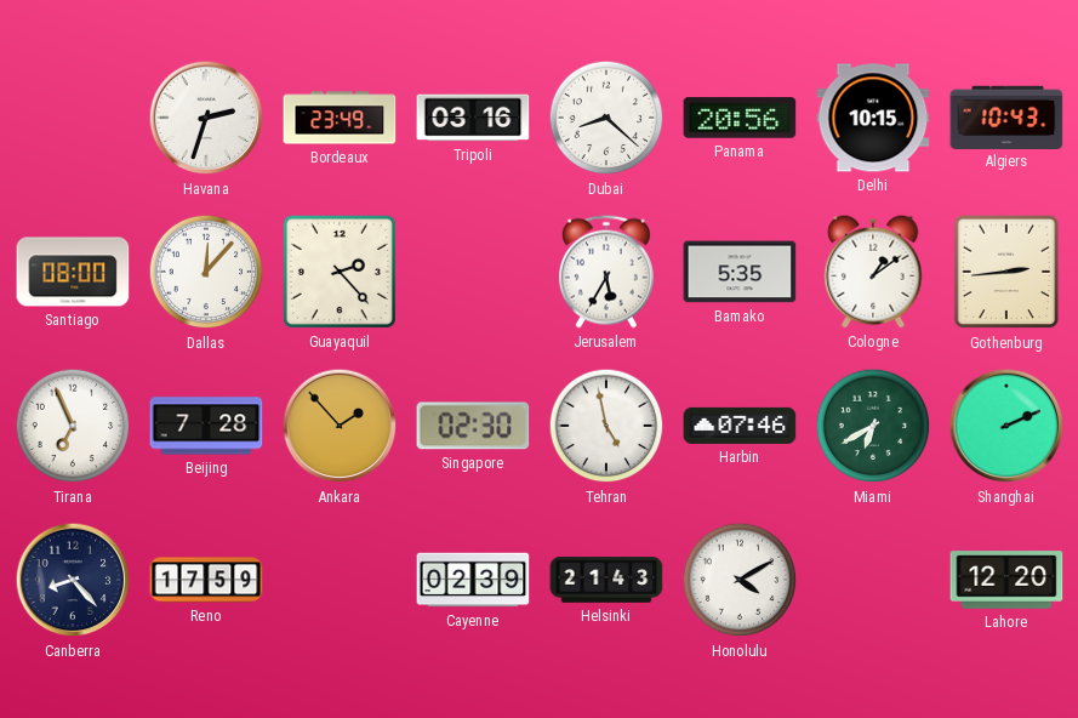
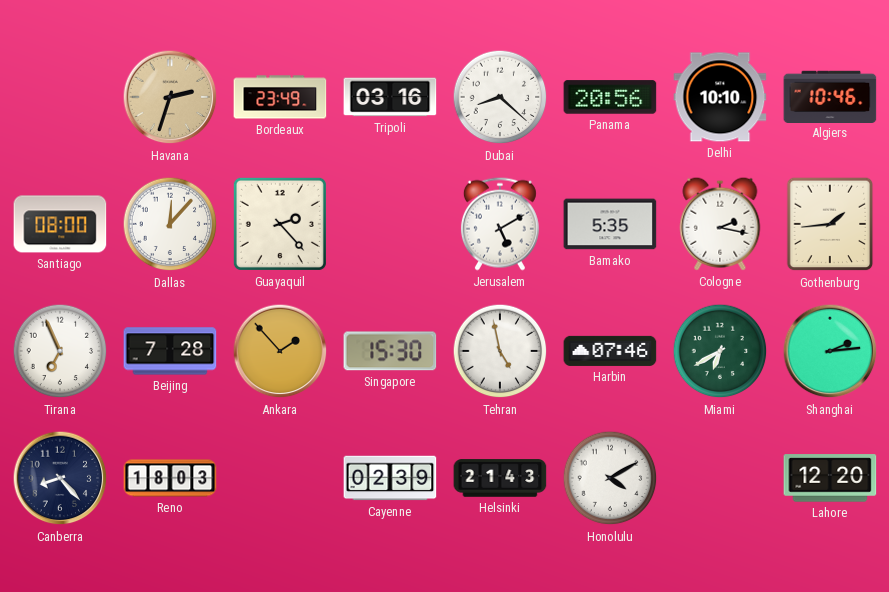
Havana dial: white -> champagne (170, 97)
Delhi: 10:15 -> 10:10 (720, 97)
Algiers: 10:43 -> 10:46 (830, 96)
Jerusalem: 5:35 -> 5:10 (500, 224)
Cologne: 1:09 -> 2:17 (720, 224)
Gothenburg: 2:44 -> 1:44 (830, 224)
Singapore: 02:30 -> 15:30 (390, 351)
Shanghai: 2:11 -> 2:14 (830, 351)
Reno: 17:59 -> 18:03 (170, 478)
